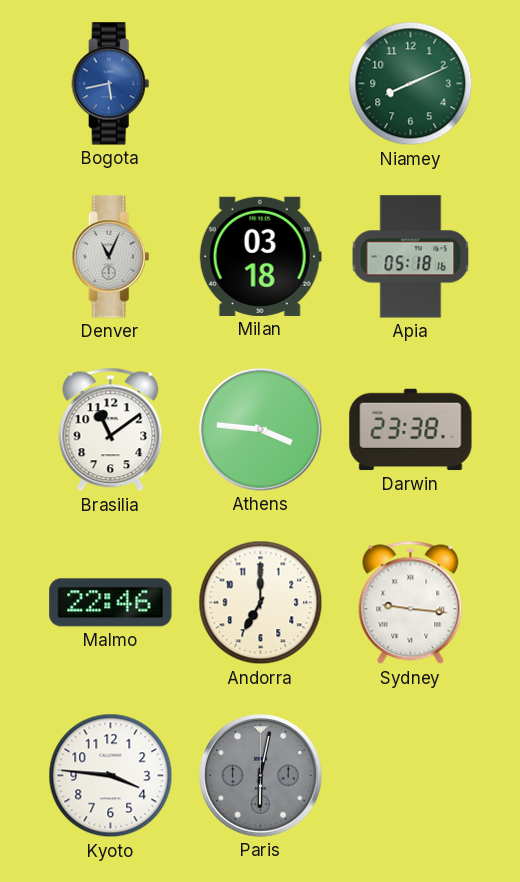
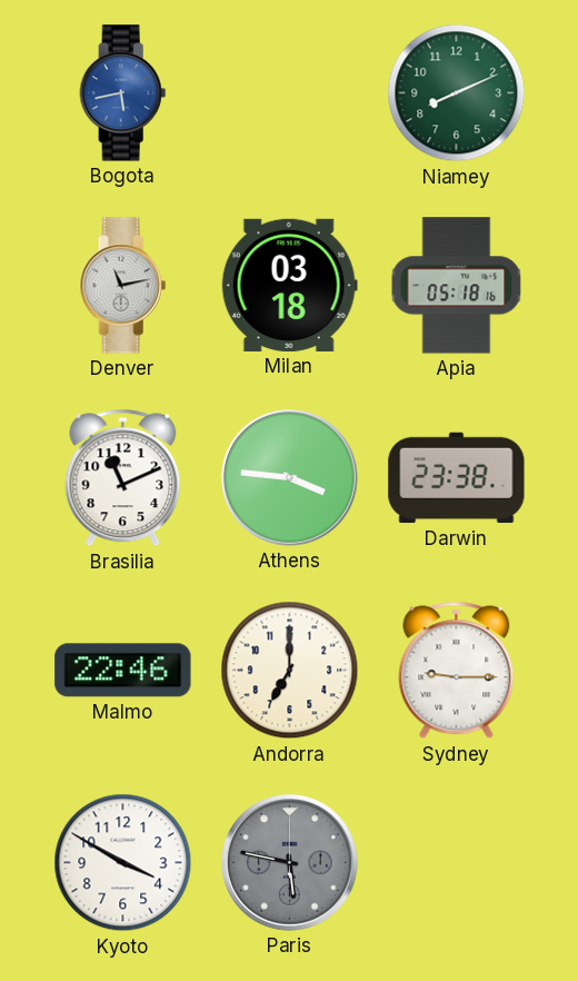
Denver: 11:04 -> 11:13 (123, 286)
Brasilia: 11:09 -> 11:11 (123, 478)
Sydney: 9:16 -> 9:15 (457, 671)
Kyoto: 3:46 -> 3:50 (123, 863)
Paris: 6:02 -> 5:47 (290, 863)
